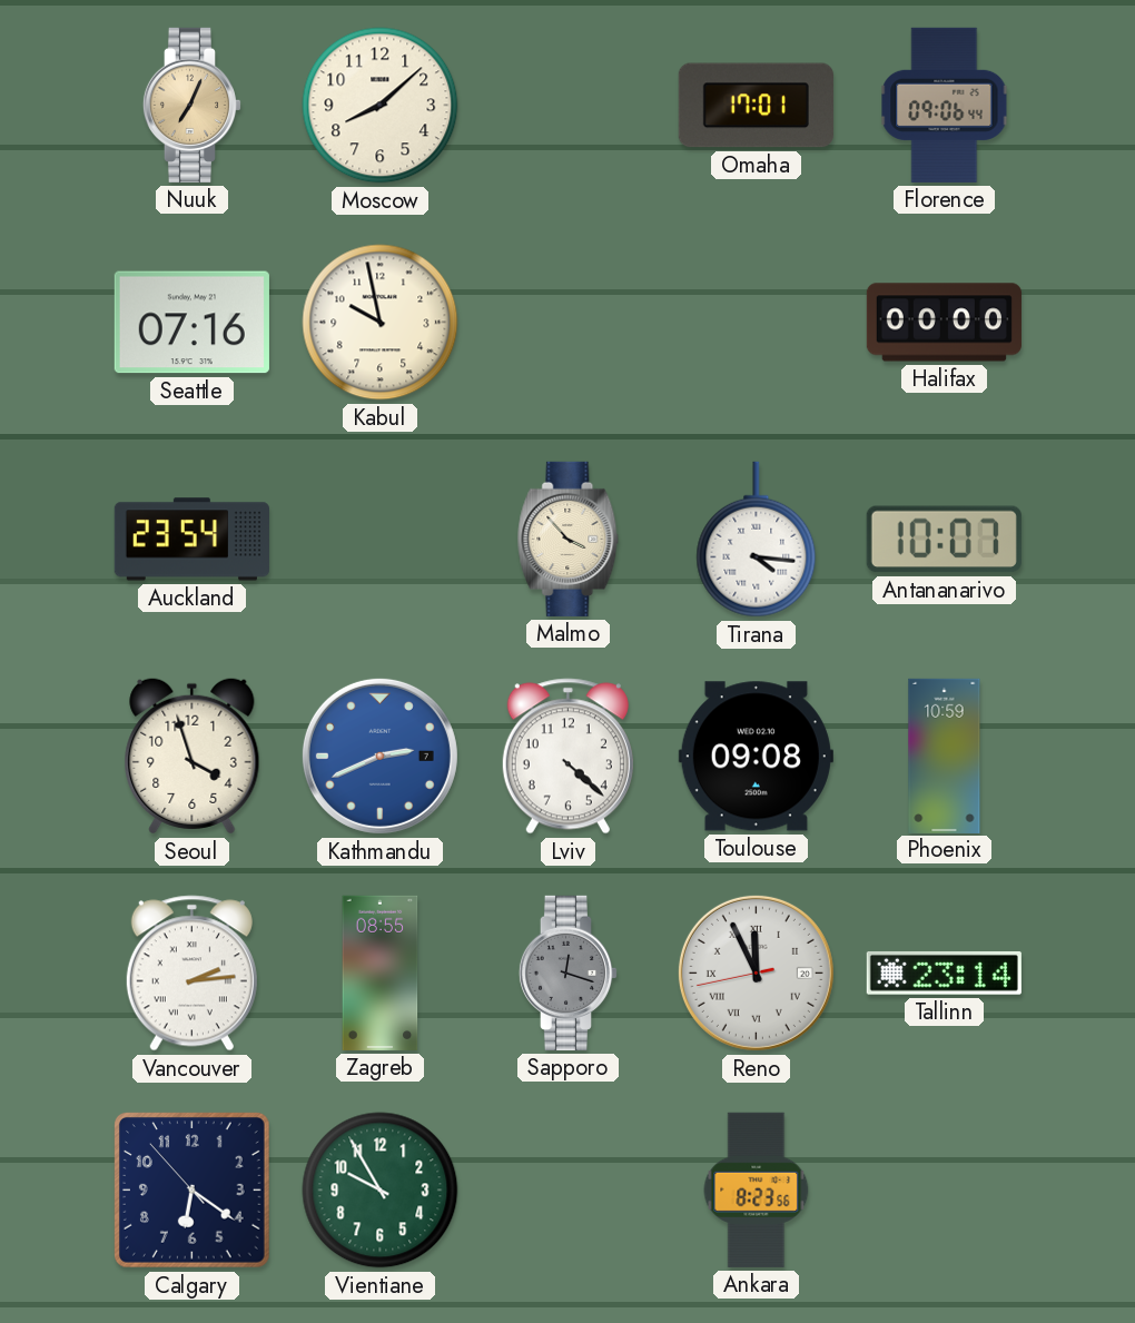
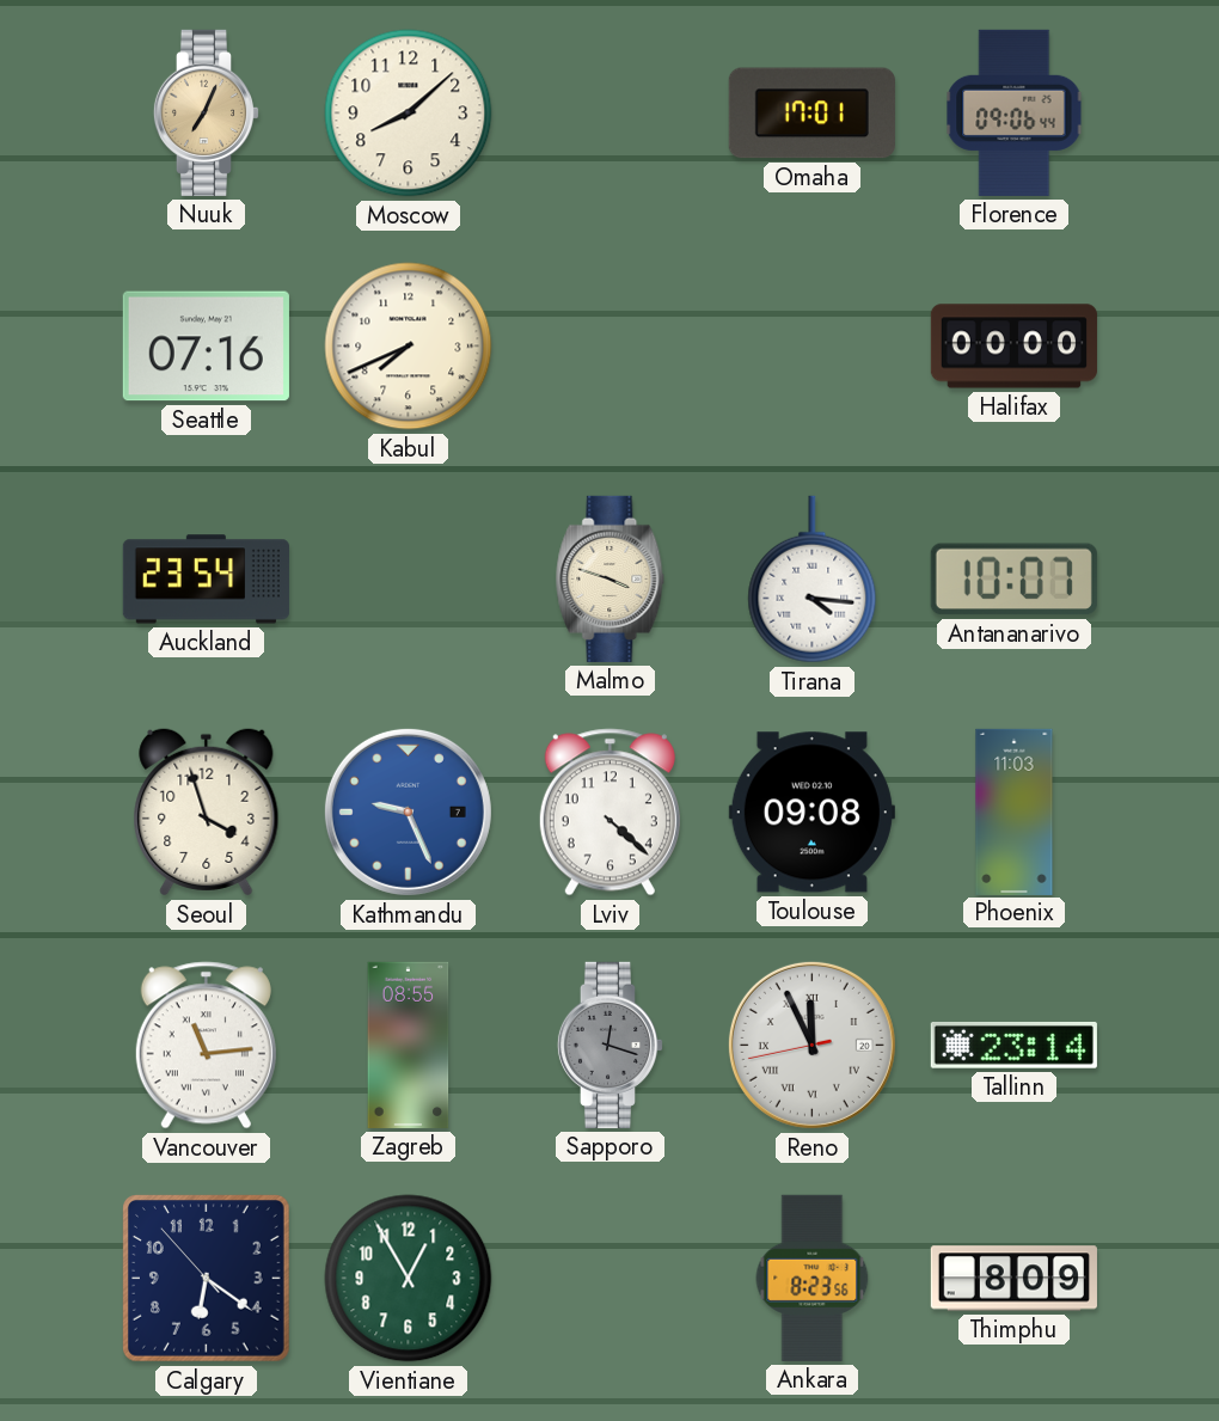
Kabul: 9:58 -> 7:41 (409, 347)
Malmo: 3:53 -> 3:48 (611, 578)
Kathmandu: 2:41 -> 9:26 (408, 811)
Phoenix: 10:59 -> 11:03 (1015, 811)
Vancouver: 2:14 -> 11:14 (206, 1046)
Vientiane: 9:55 -> 12:55 (409, 1279)
Thimphu: none -> 8:09 (1013, 1279)
